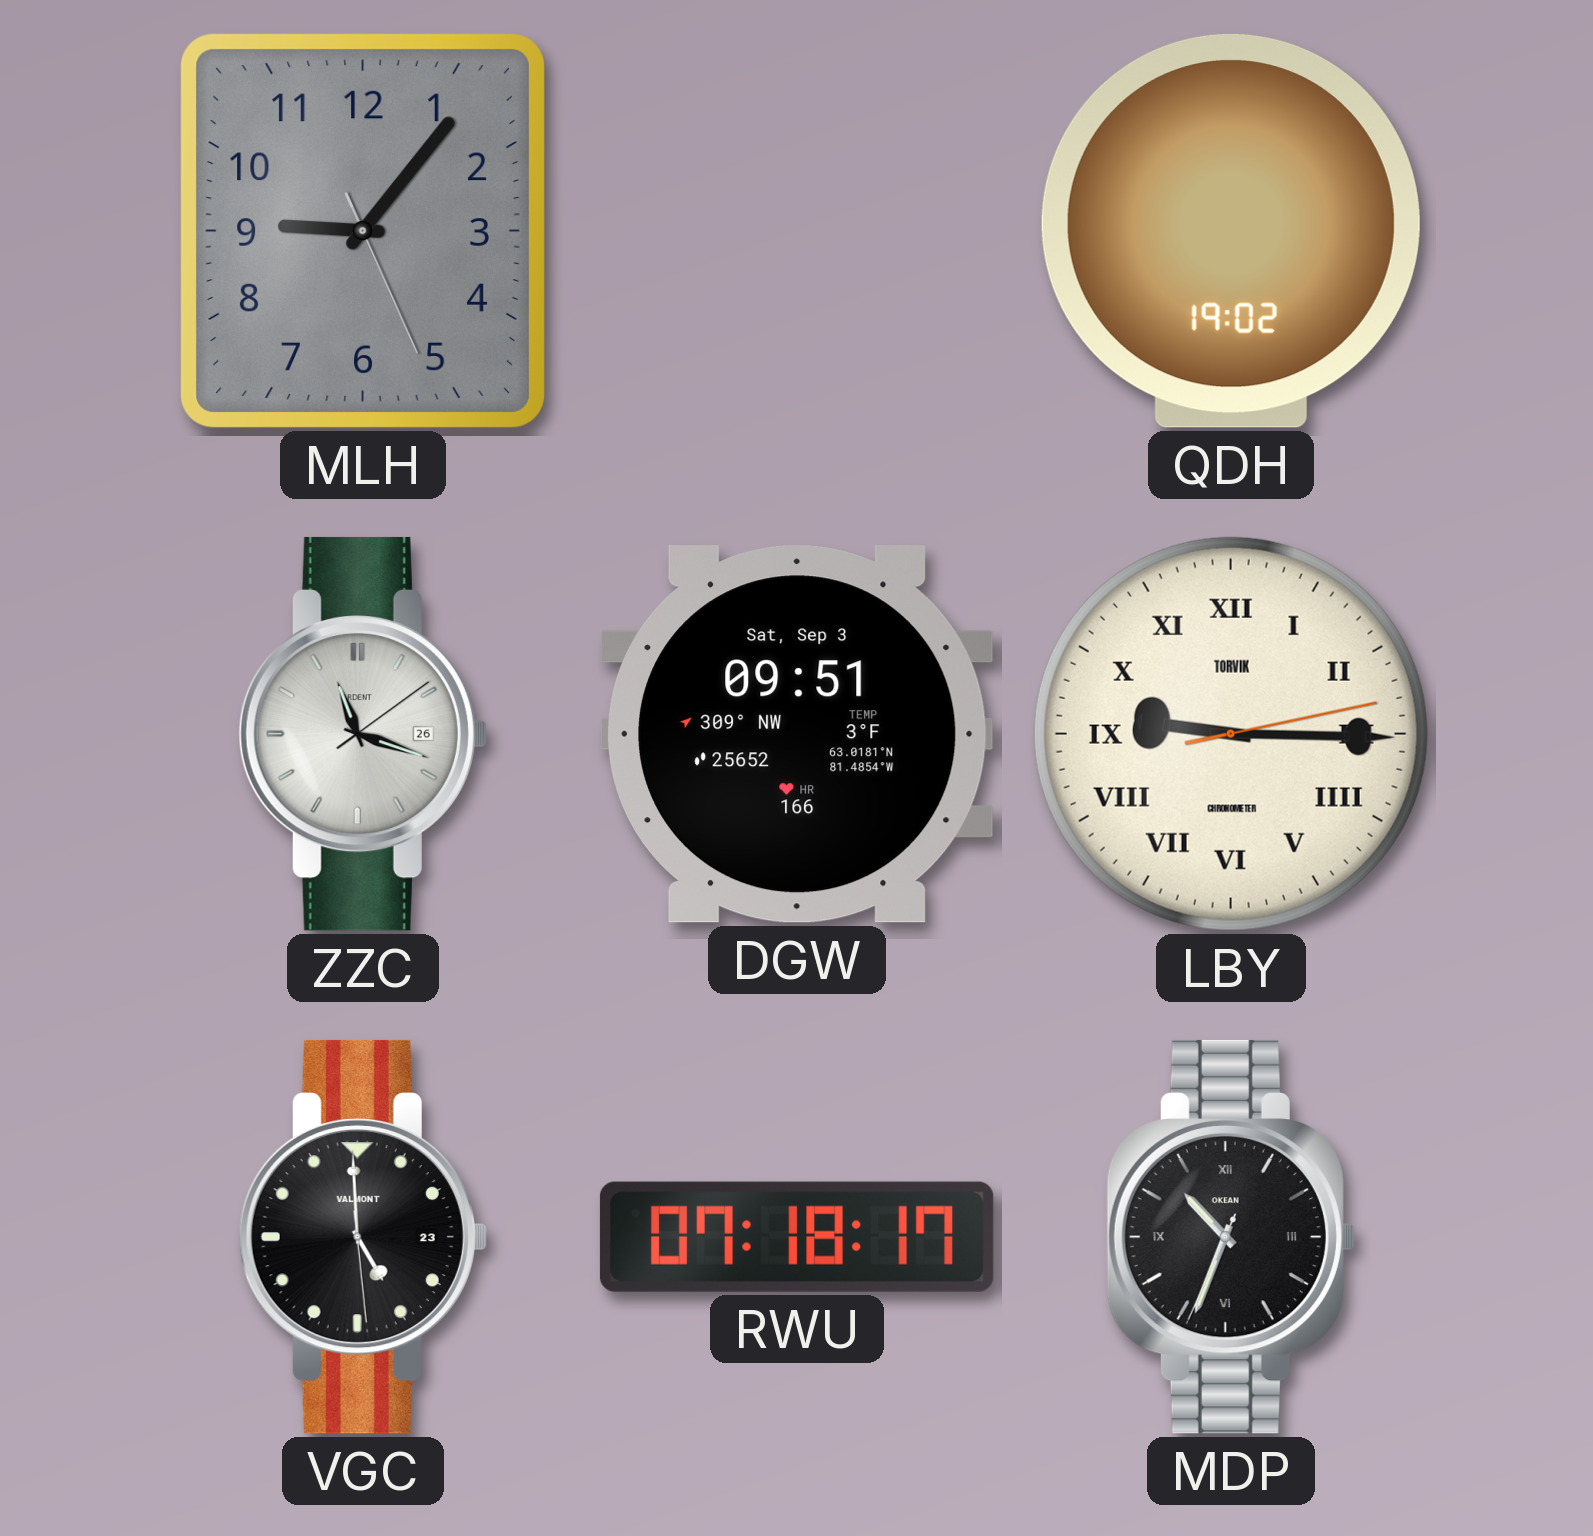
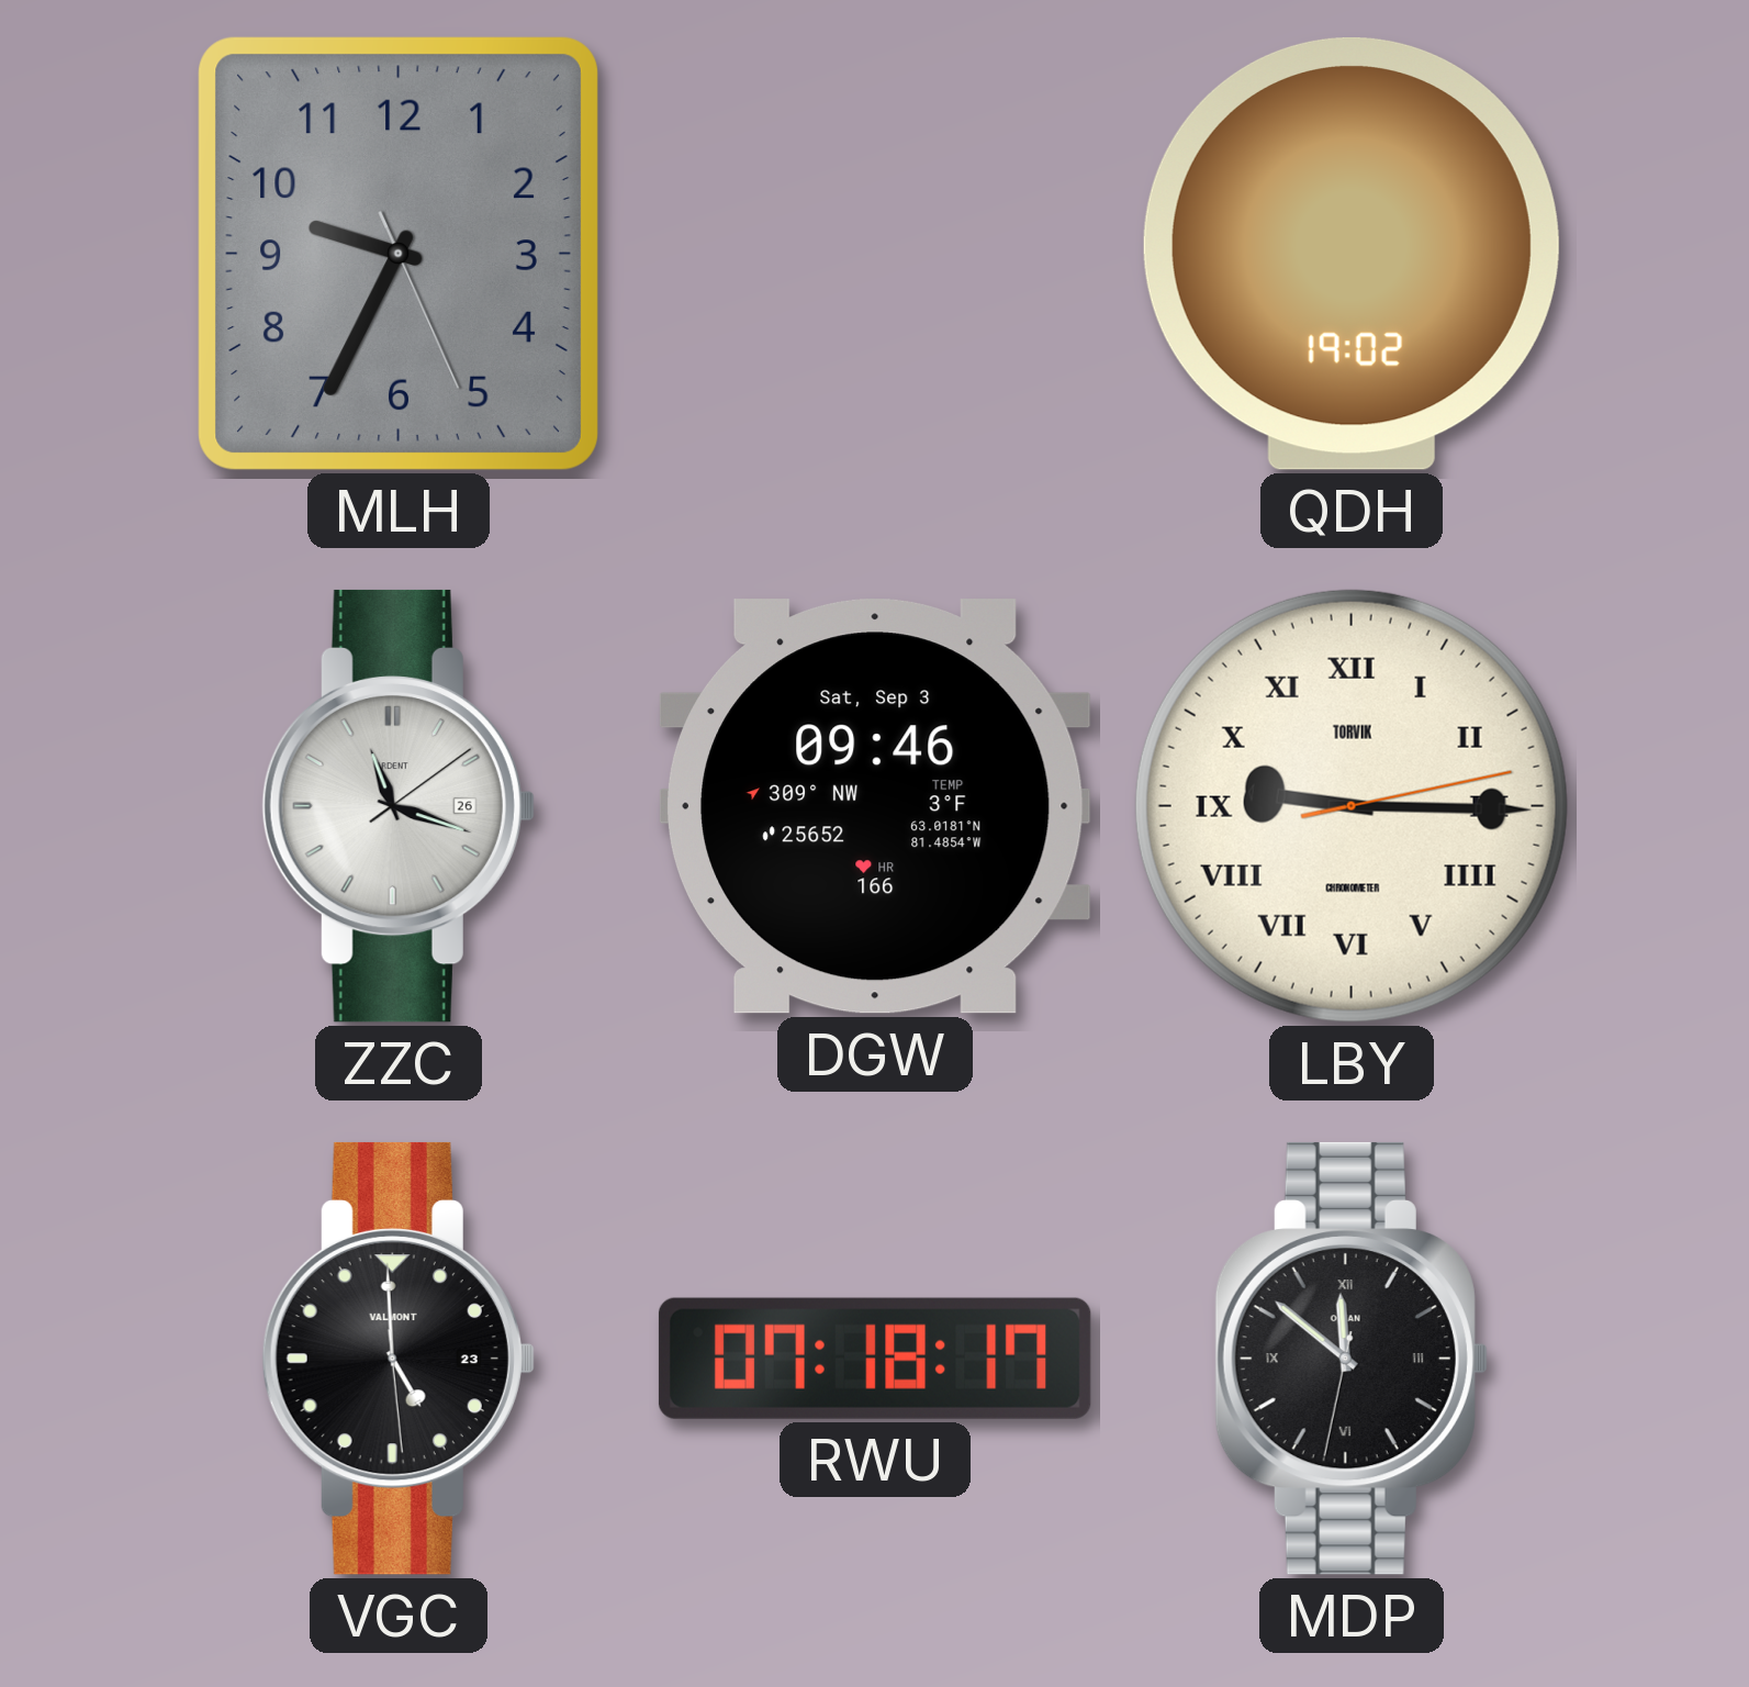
MLH: 9:06 -> 9:34 (399, 254)
DGW: 09:51 -> 09:46 (875, 806)
MDP: 10:33 -> 11:51 (1352, 1359)
